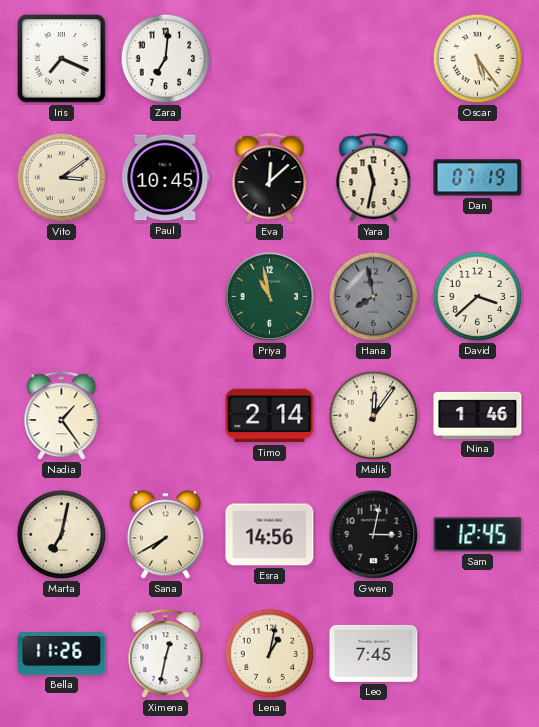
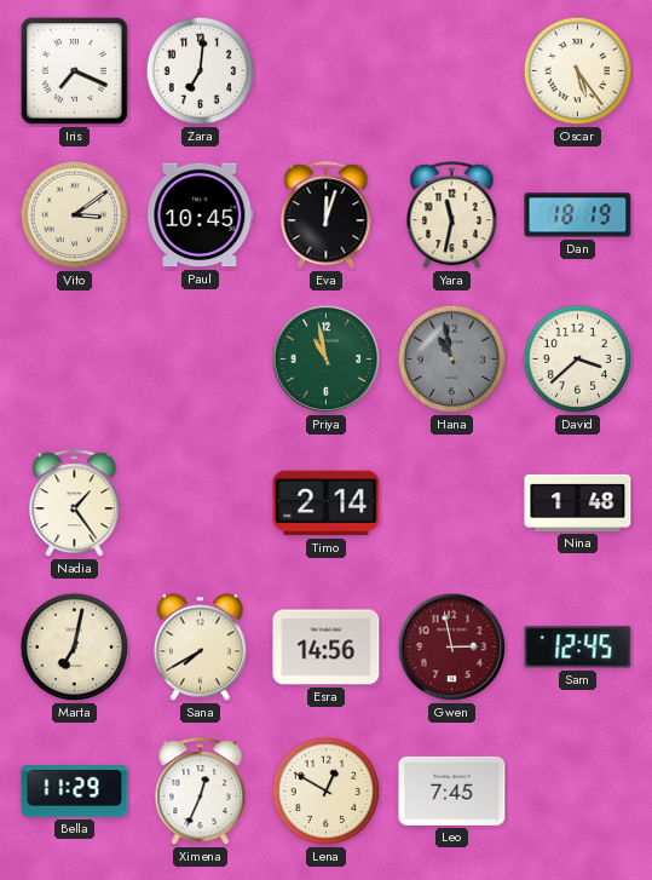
Eva: 12:08 -> 12:03 (327, 215)
Dan: 07:19 -> 18:19 (578, 215)
Hana: 7:58 -> 10:58 (452, 360)
Malik: 12:06 -> none (374, 416)
Nina: 1:46 -> 1:48 (578, 502)
Gwen: 3:02 -> 2:58 (452, 648)
Gwen dial: black -> burgundy (452, 648)
Bella: 11:26 -> 11:29 (75, 792)
Ximena: 12:32 -> 12:34 (201, 792)
Lena: 1:02 -> 12:50 (327, 792)
